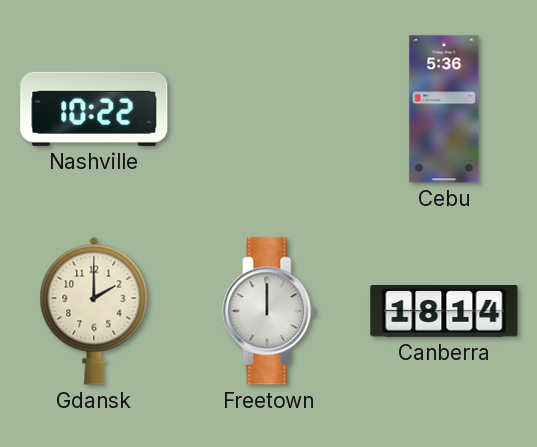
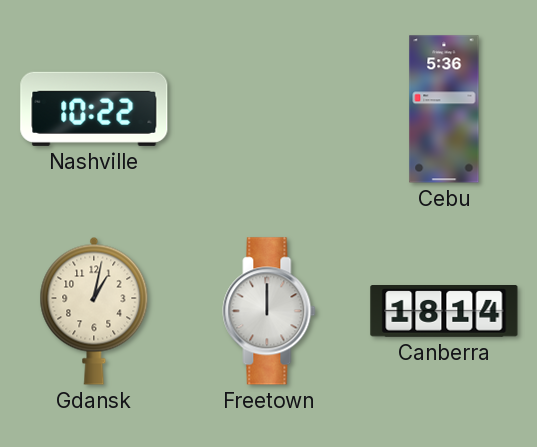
Gdansk: 2:00 -> 1:02 (94, 311)
